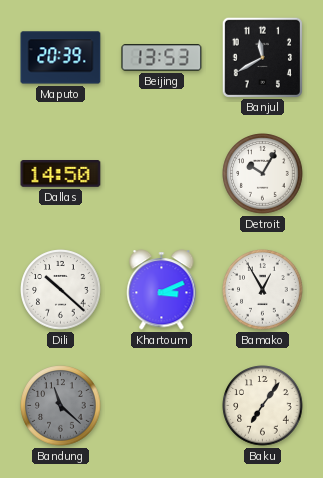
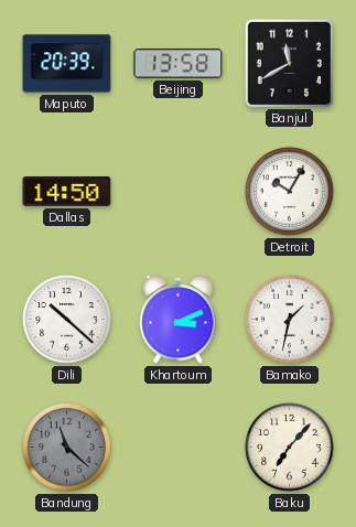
Beijing: 13:53 -> 13:58 (179, 64)
Bamako: 12:55 -> 1:32 (290, 320)
Baku: 7:06 -> 7:07 (290, 448)
